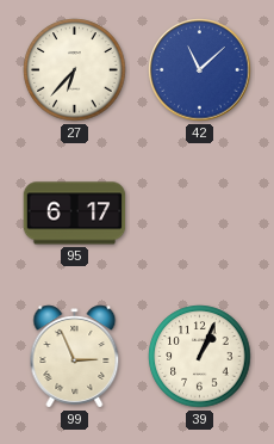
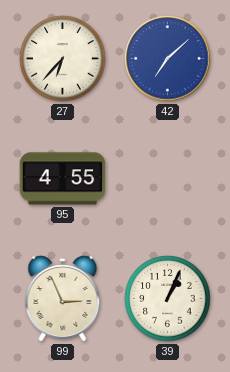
42: 11:08 -> 7:08 (168, 59)
95: 6:17 -> 4:55 (63, 179)
